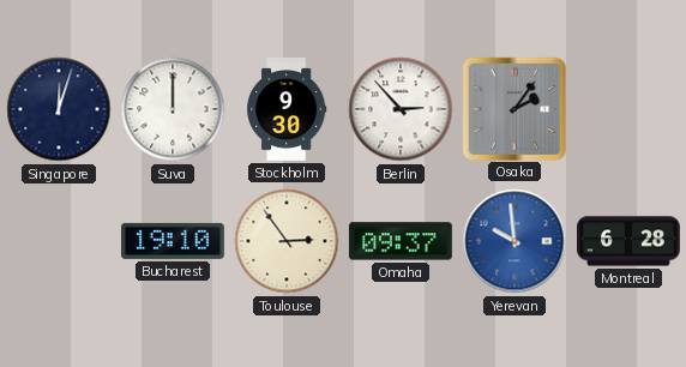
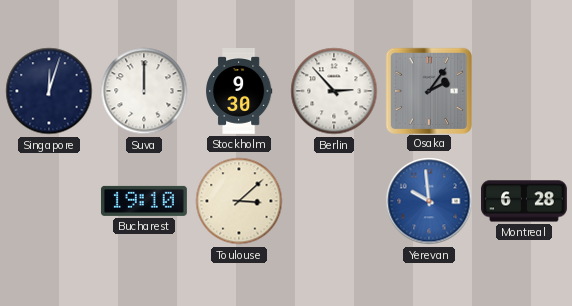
Toulouse: 2:54 -> 3:08 (239, 201)
Omaha: 09:37 -> none (401, 241)
